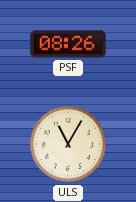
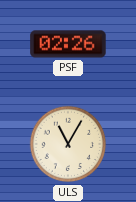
PSF: 08:26 -> 02:26 (68, 44)
